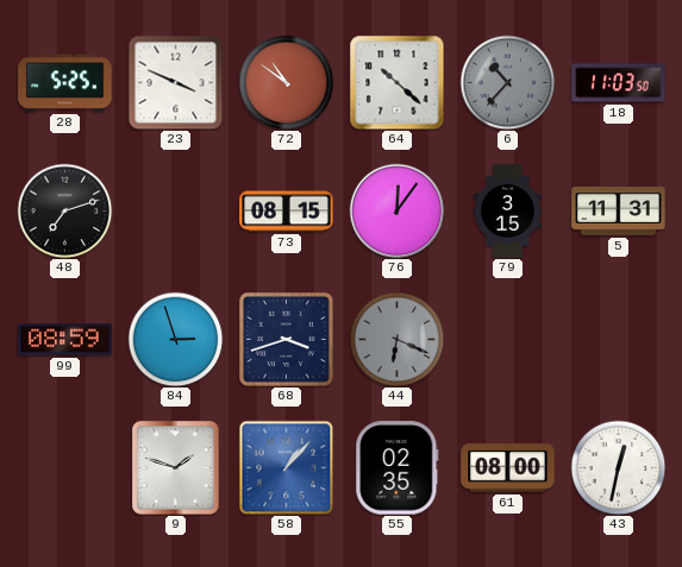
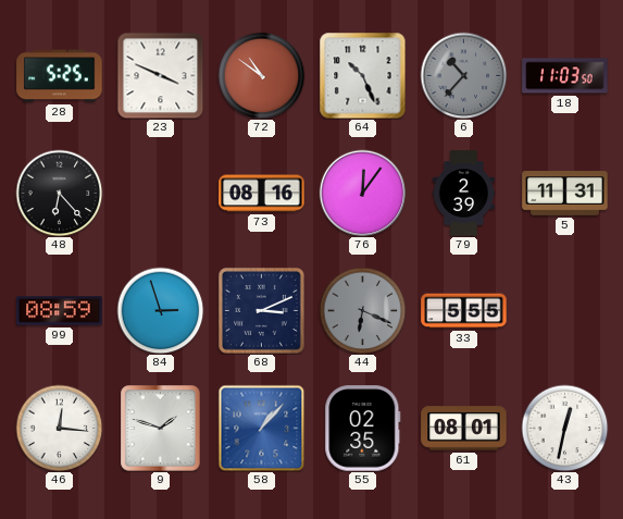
64: 10:22 -> 10:26 (362, 75)
48: 7:12 -> 6:23 (59, 193)
73: 08:15 -> 08:16 (262, 194)
79: 3:15 -> 2:39 (463, 194)
68: 3:42 -> 3:11 (261, 310)
33: none -> 5:55 (464, 311)
46: none -> 12:16 (59, 428)
61: 08:00 -> 08:01 (464, 429)
